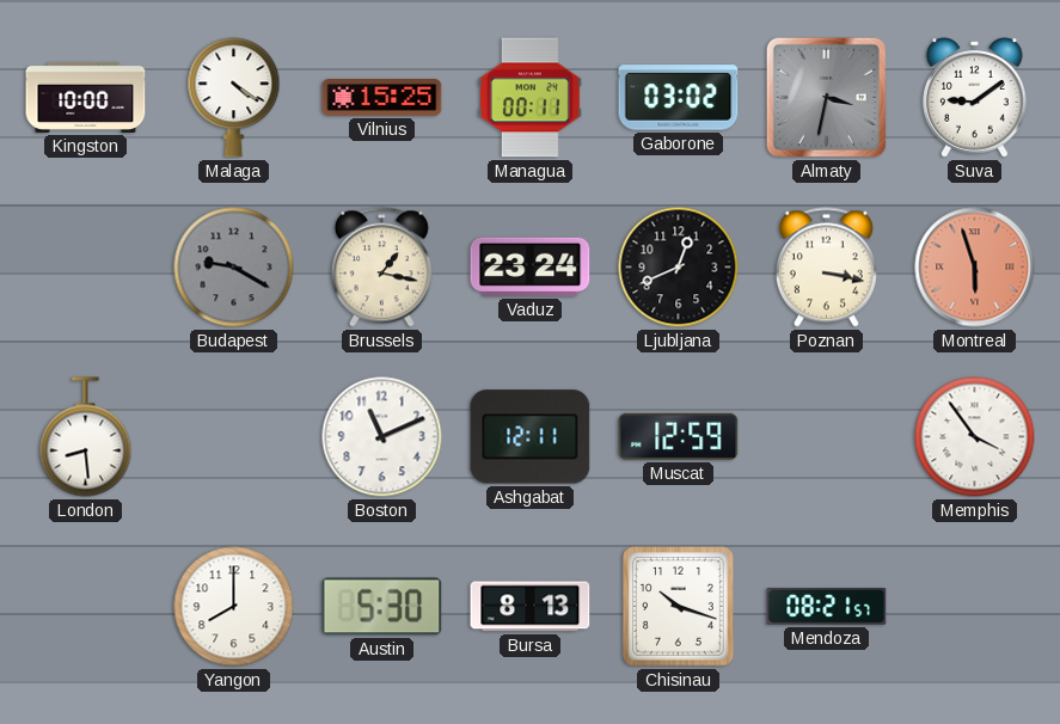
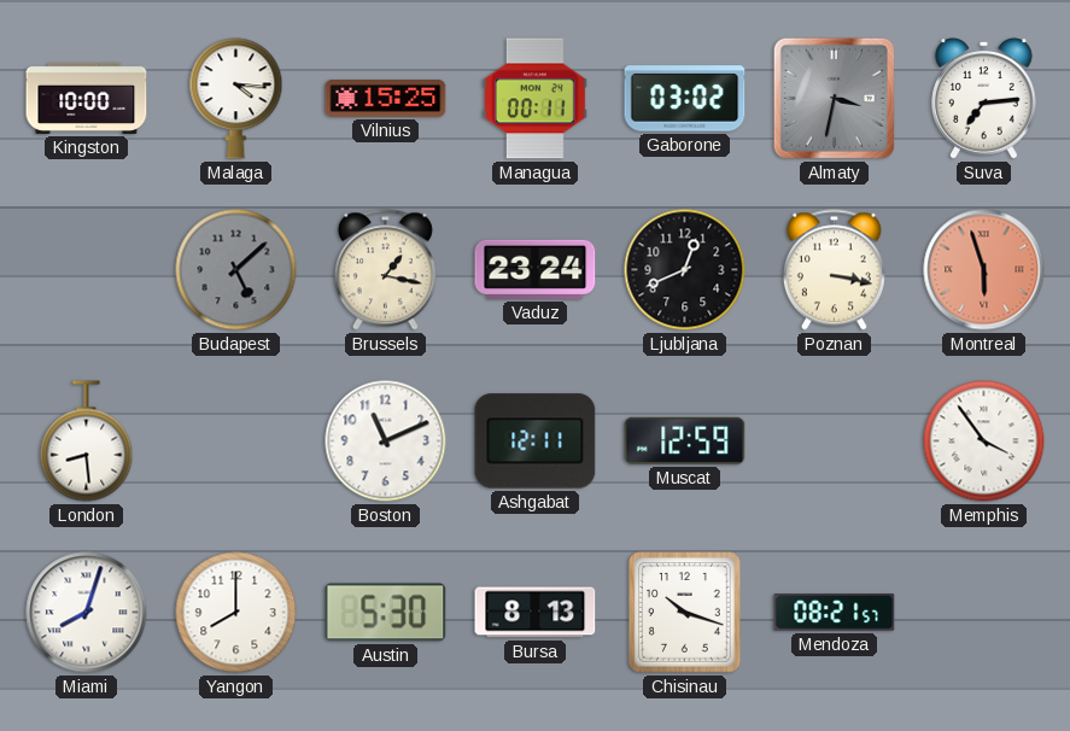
Malaga: 4:21 -> 4:16 (236, 99)
Suva: 9:09 -> 7:14 (984, 99)
Budapest: 9:20 -> 5:08 (236, 270)
Miami: none -> 8:03 (87, 613)
